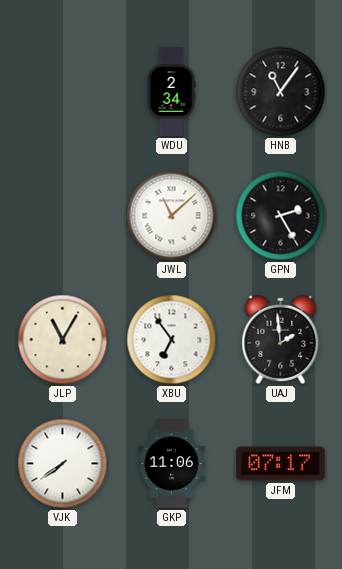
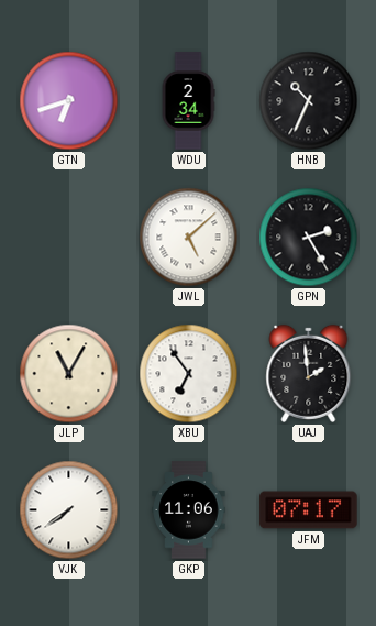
GTN: none -> 6:42 (69, 101)
HNB: 11:06 -> 10:34 (309, 101)
JWL: 11:08 -> 5:08 (189, 238)
